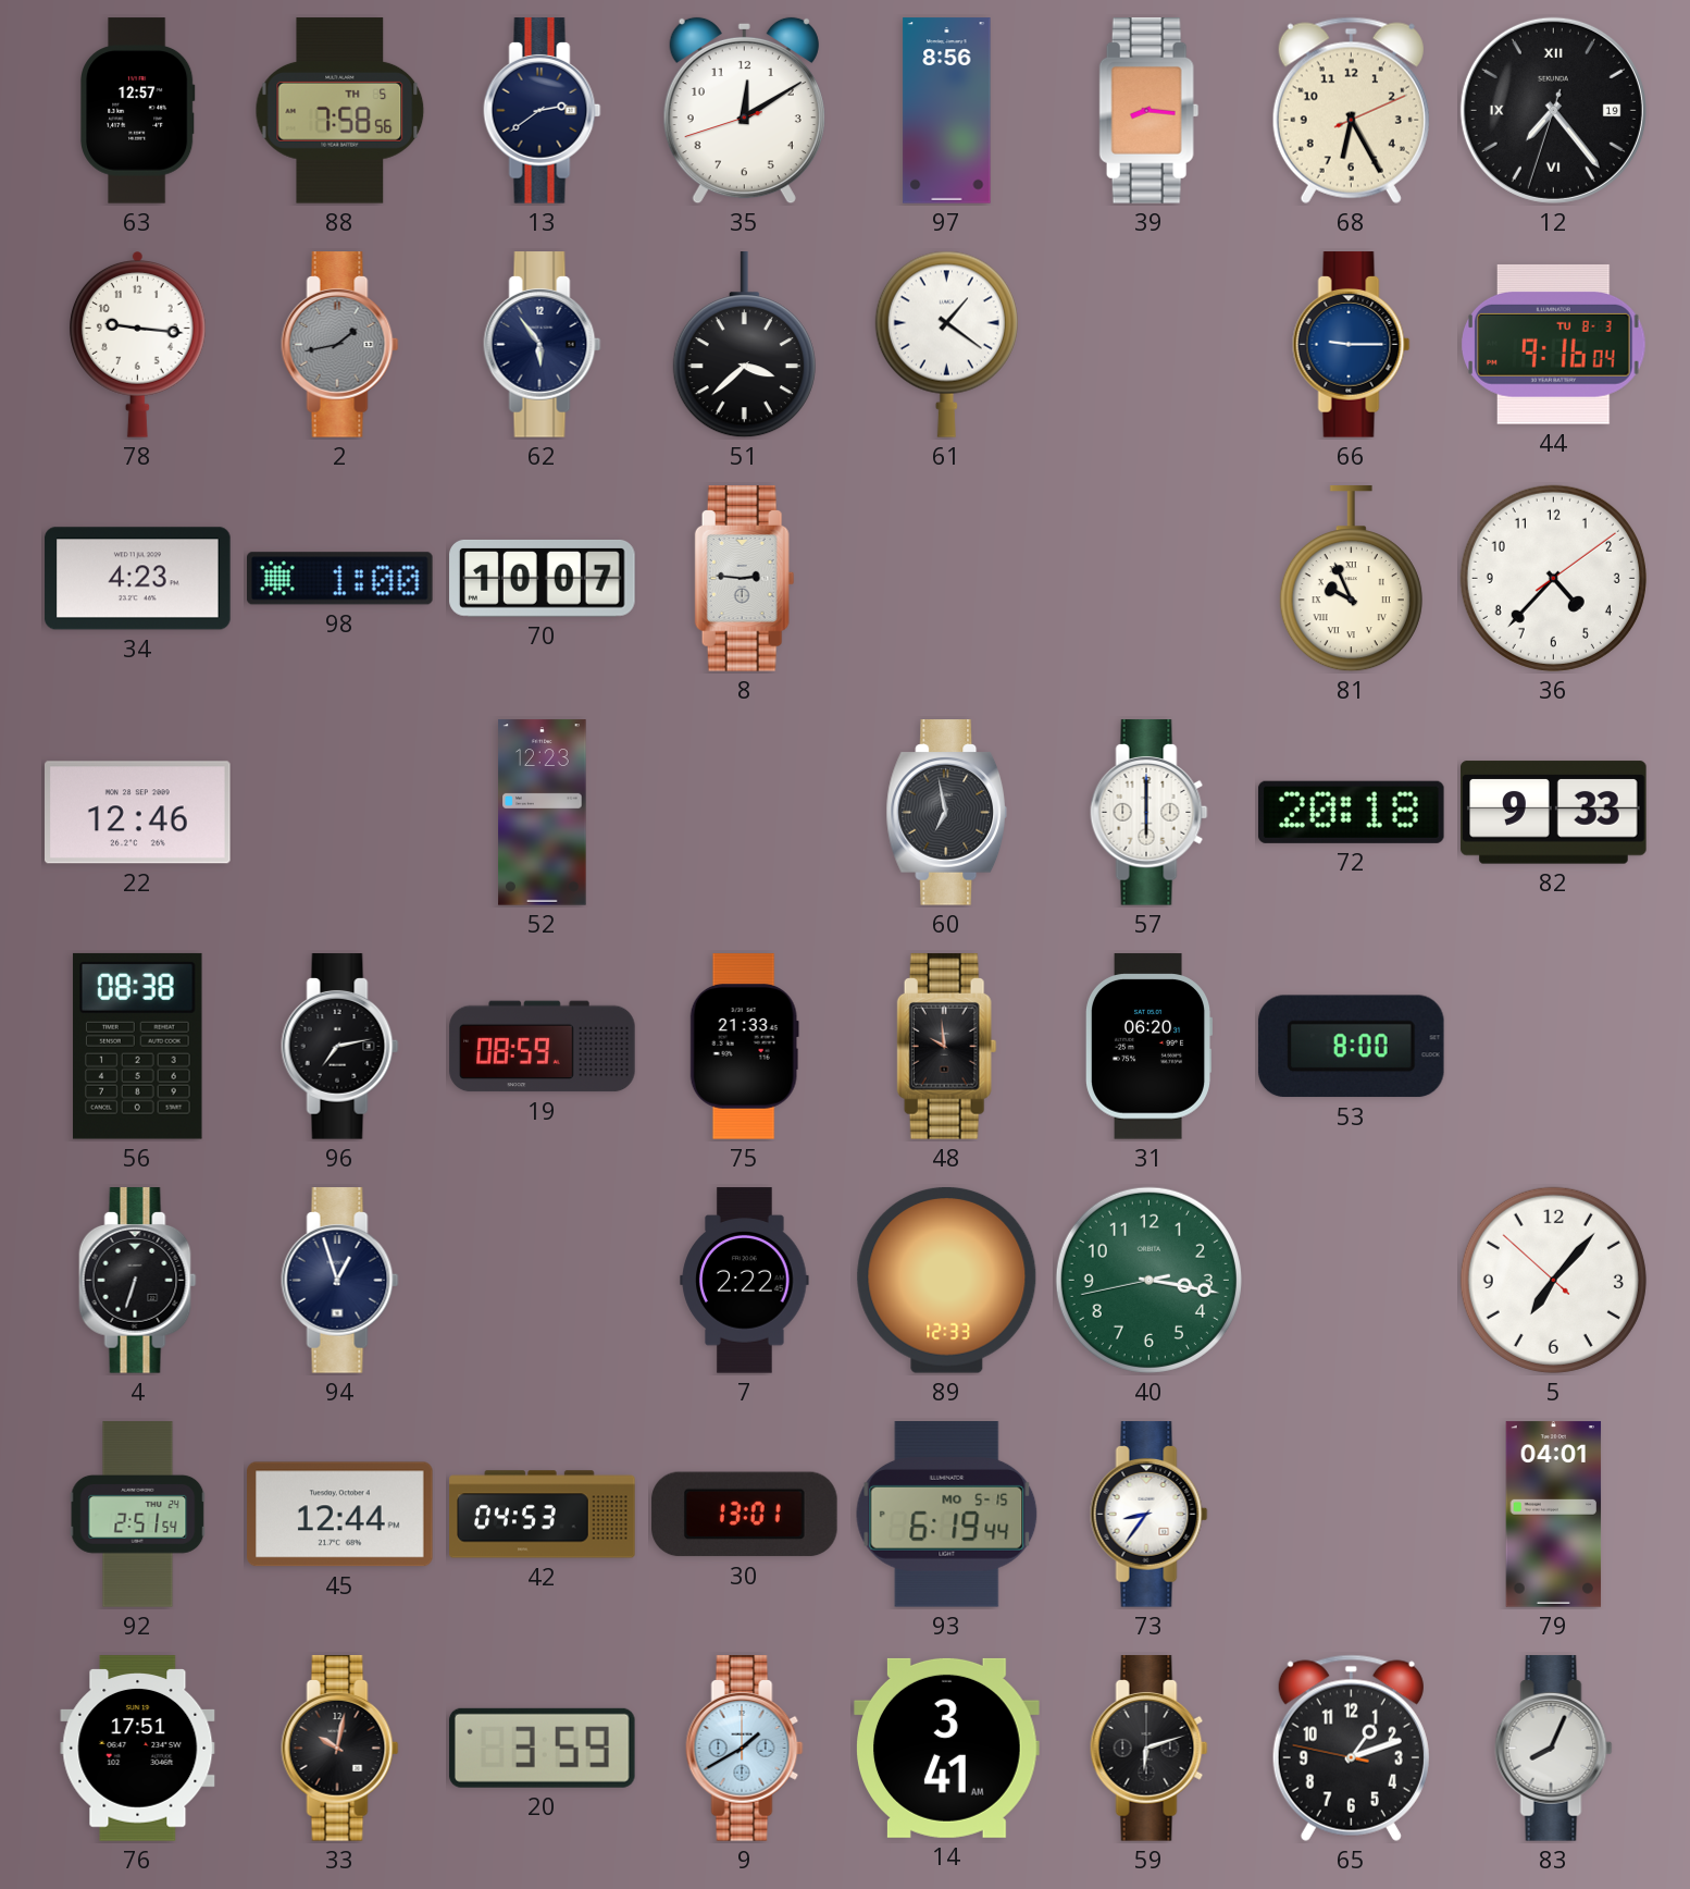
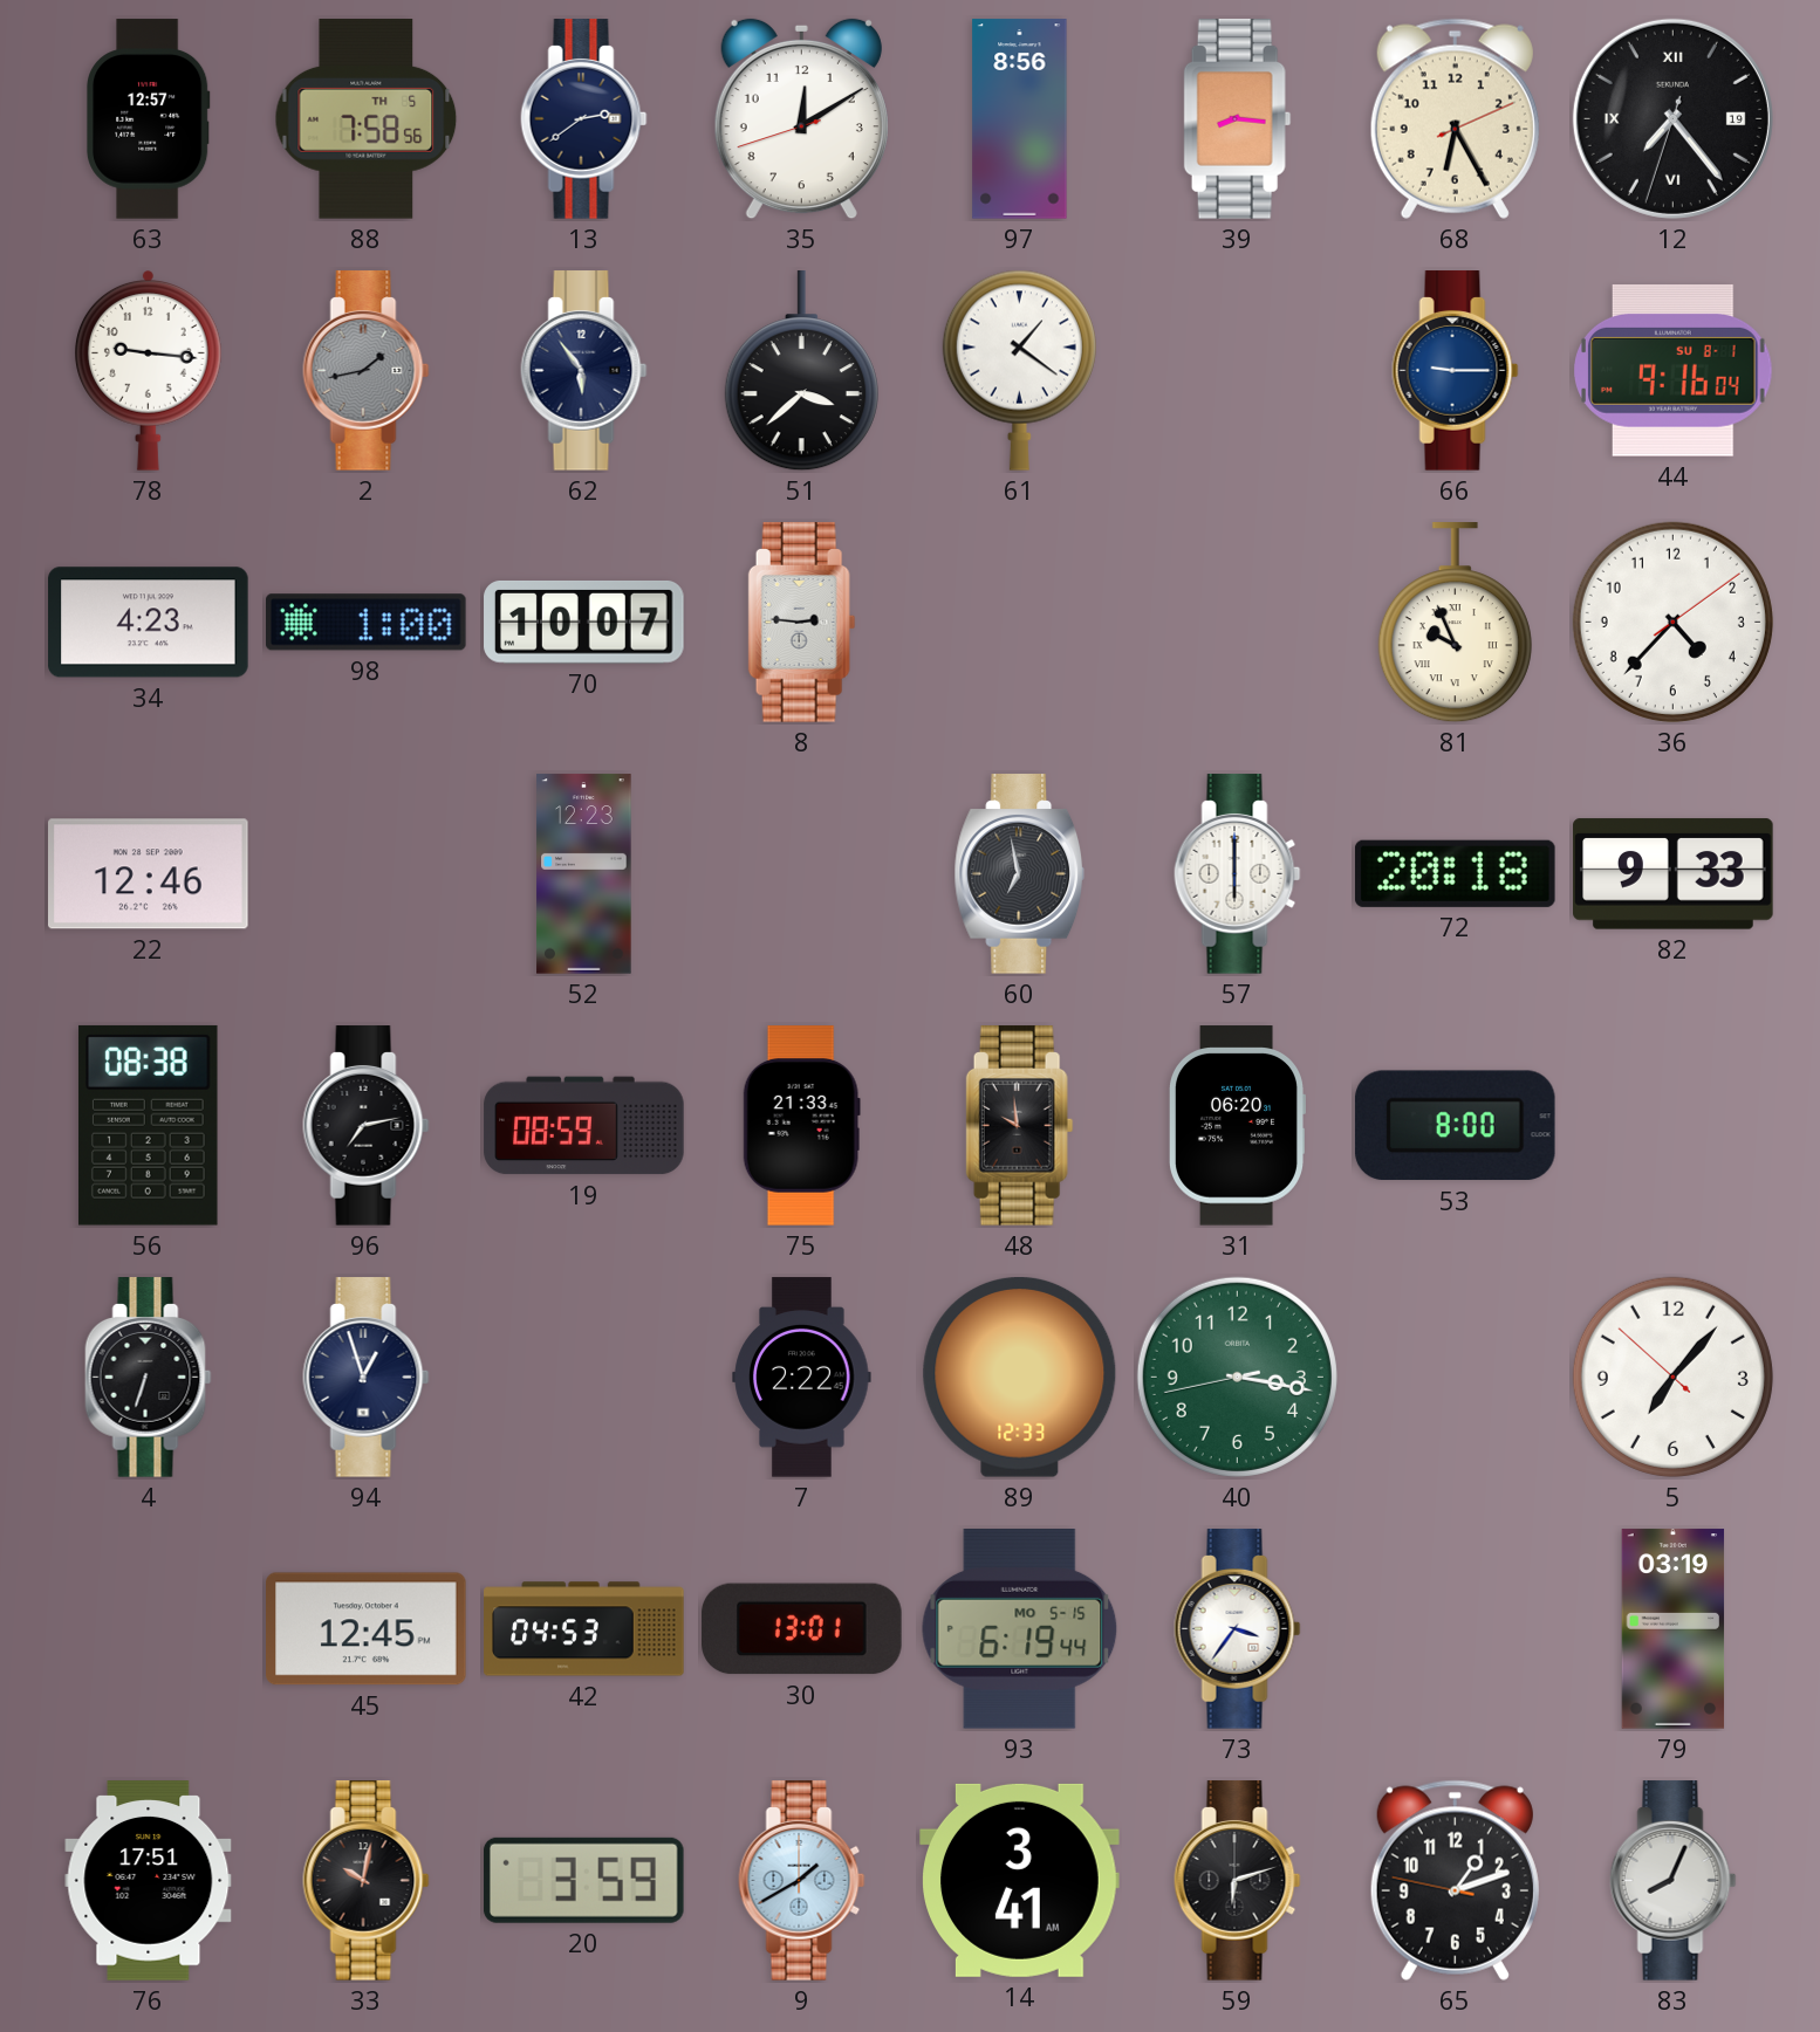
44 date: TU 8-3 -> SU 8-1 (1674, 370)
92: 2:51 -> none (138, 1515)
45: 12:44 -> 12:45 (367, 1629)
73: 8:36 -> 3:36 (1238, 1629)
79: 04:01 -> 03:19 (1674, 1629)
